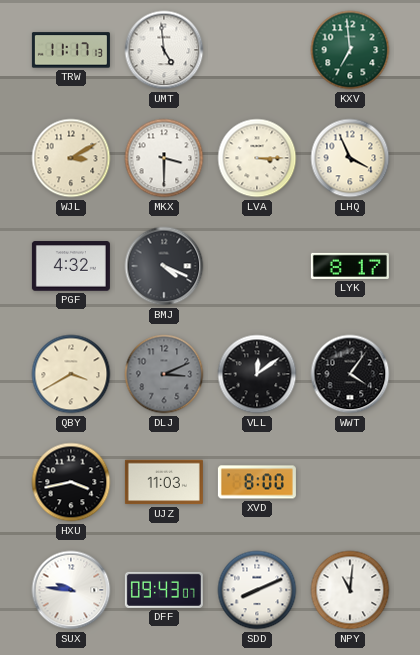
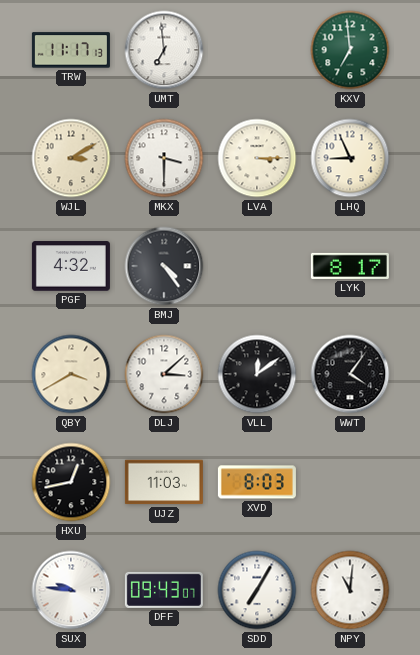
UMT: 4:59 -> 6:59 (164, 50)
LHQ: 3:56 -> 8:56 (350, 158)
BMJ: 4:19 -> 4:24 (164, 266)
DLJ: 3:11 -> 3:08 (164, 374)
DLJ dial: grey -> white (164, 374)
HXU: 3:43 -> 12:43 (71, 482)
XVD: 8:00 -> 8:03 (257, 482)
SDD: 8:11 -> 7:05 (257, 590)
